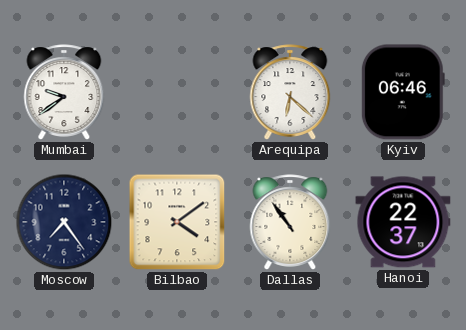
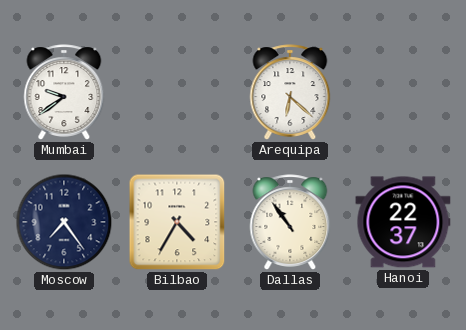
Kyiv: 06:46 -> none (403, 92)
Bilbao: 4:09 -> 4:35 (177, 222)
